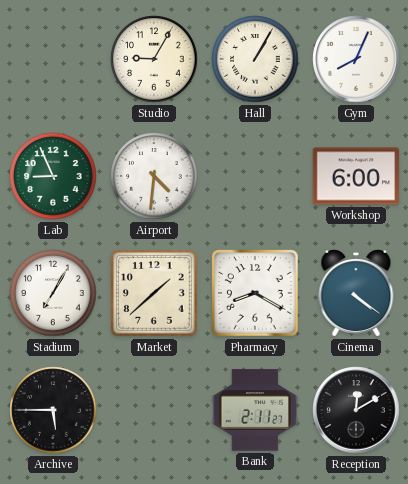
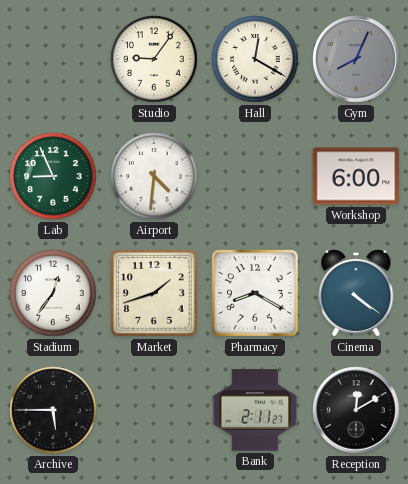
Studio: 9:05 -> 9:06 (154, 59)
Hall: 1:05 -> 12:20 (255, 59)
Gym dial: white -> grey (356, 59)
Stadium: 7:05 -> 12:36 (53, 293)
Market: 1:38 -> 1:42 (154, 293)
